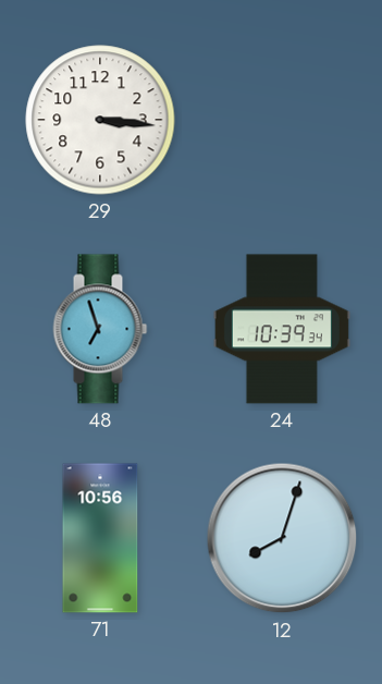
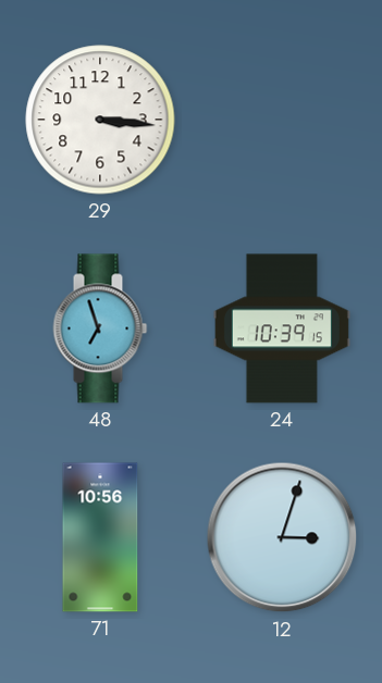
24: 10:39:34 -> 10:39:15 (282, 328)
12: 8:03 -> 3:03 (282, 537)
